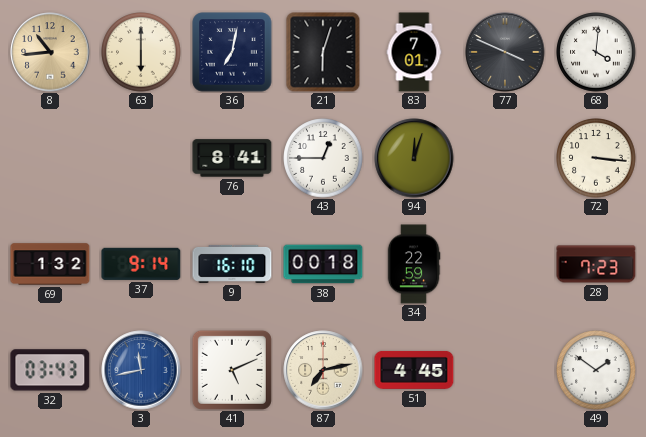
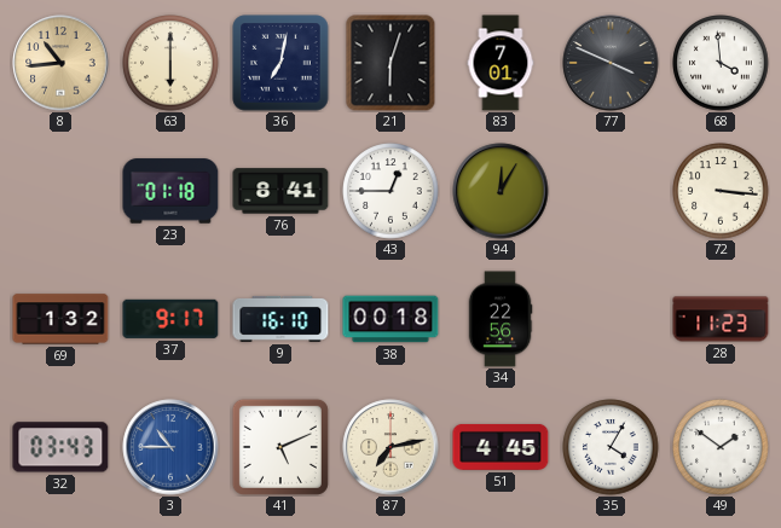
68: 4:01 -> 3:59 (721, 63)
23: none -> 01:18 (170, 191)
94: 12:03 -> 12:05 (501, 191)
37: 9:14 -> 9:17 (170, 319)
34: 22:59 -> 22:56 (501, 319)
28: 7:23 -> 11:23 (721, 319)
3: 11:43 -> 10:45 (170, 447)
35: none -> 4:05 (611, 447)
